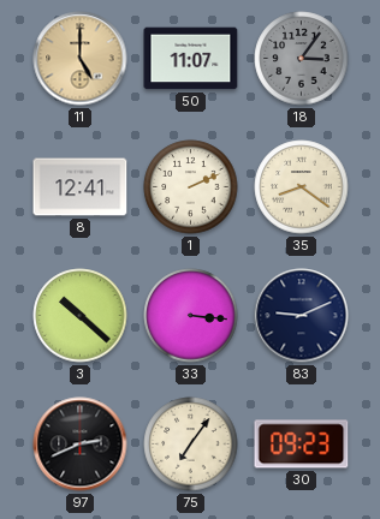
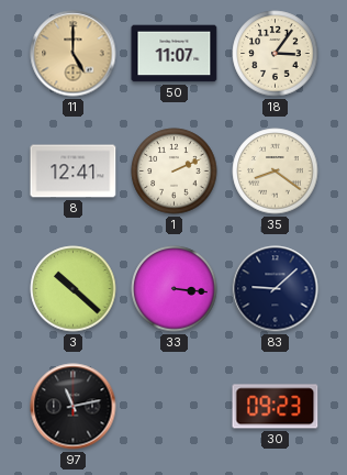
18 dial: grey -> cream (276, 54)
83: 9:11 -> 9:08 (276, 289)
97: 2:41 -> 11:13 (74, 407)
75: 7:06 -> none (191, 445)
